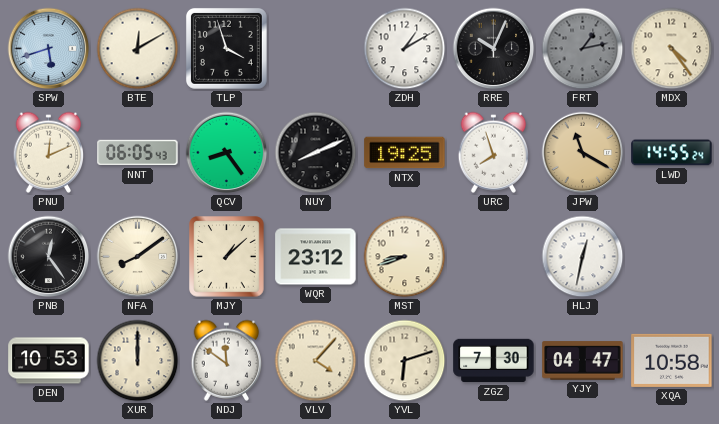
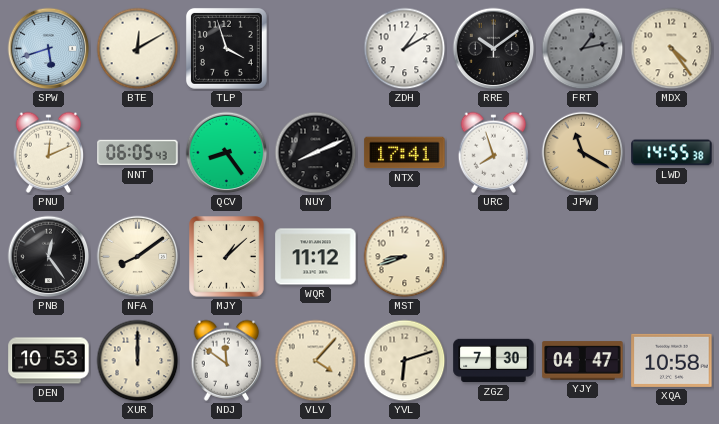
RRE: 10:04 -> 10:09 (494, 49)
NTX: 19:25 -> 17:41 (405, 153)
LWD: 14:55:24 -> 14:55:38 (672, 153)
WQR: 23:12 -> 11:12 (316, 257)
HLJ: 12:32 -> none (583, 257)
